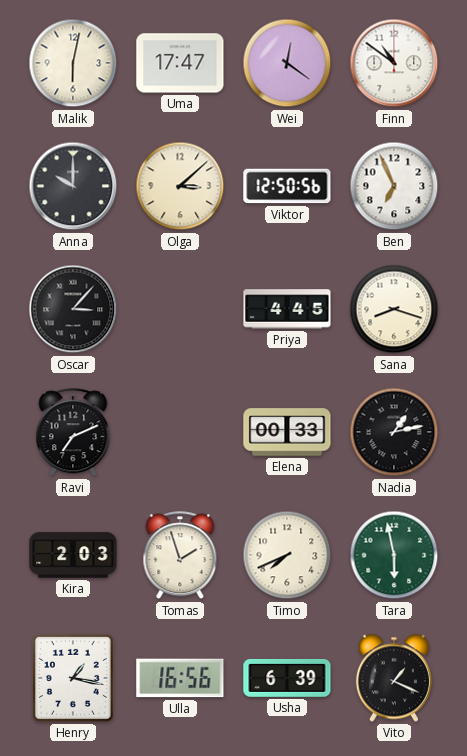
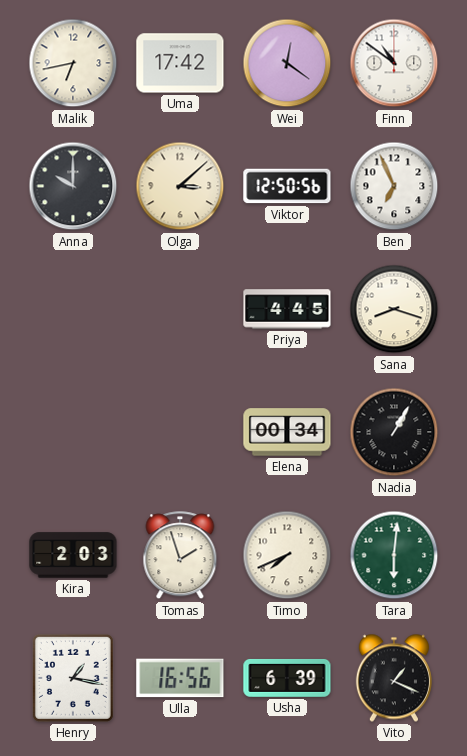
Malik: 6:02 -> 6:43 (73, 63)
Uma: 17:47 -> 17:42 (180, 63)
Oscar: 3:07 -> none (73, 309)
Ravi: 7:11 -> none (73, 433)
Elena: 00:33 -> 00:34 (287, 432)
Nadia: 1:13 -> 1:05 (394, 432)
Tara: 5:58 -> 6:01 (394, 555)
